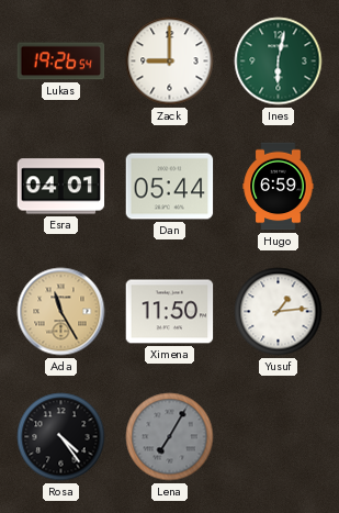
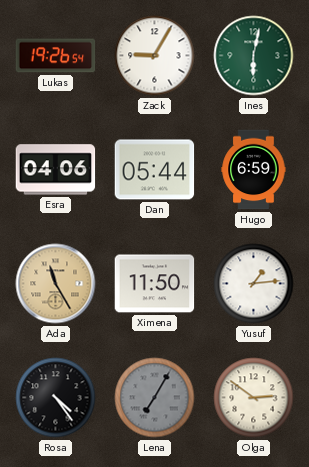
Zack: 9:00 -> 9:05 (155, 56)
Esra: 04:01 -> 04:06 (56, 170)
Olga: none -> 2:51 (254, 398)
